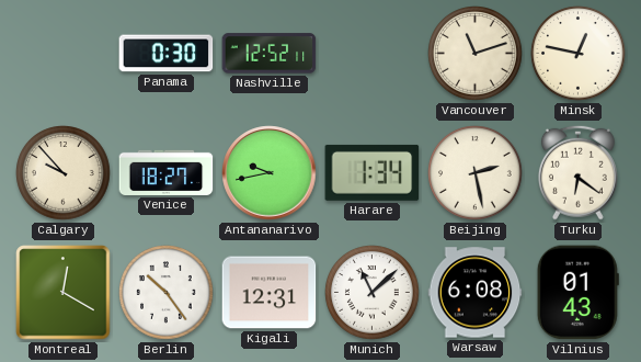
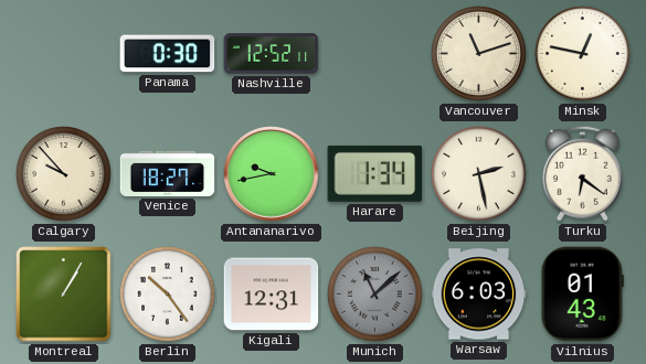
Montreal: 12:20 -> 1:05 (64, 295)
Munich dial: white -> grey (375, 295)
Warsaw: 6:08 -> 6:03 (479, 295)
